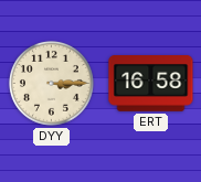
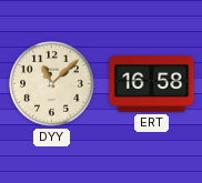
DYY: 3:15 -> 11:08 (51, 83)
